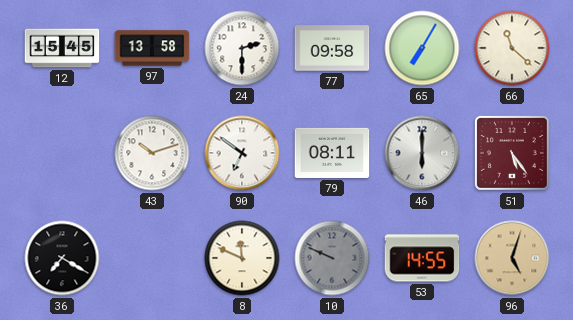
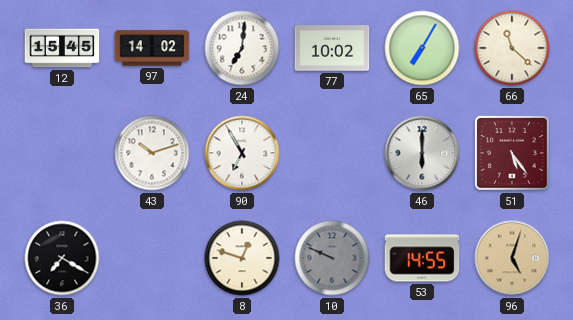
97: 13:58 -> 14:02 (152, 48)
24: 2:30 -> 7:01 (242, 48)
77: 09:58 -> 10:02 (332, 48)
90: 6:51 -> 6:55 (242, 153)
79: 08:11 -> none (332, 153)
8: 11:49 -> 12:48 (242, 258)
